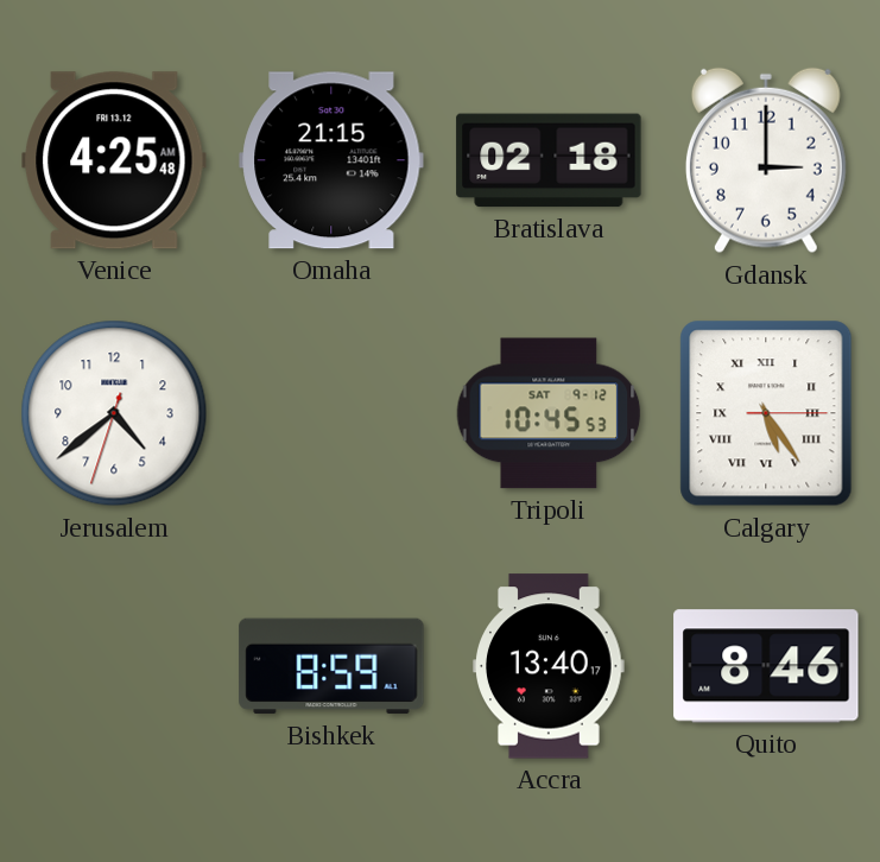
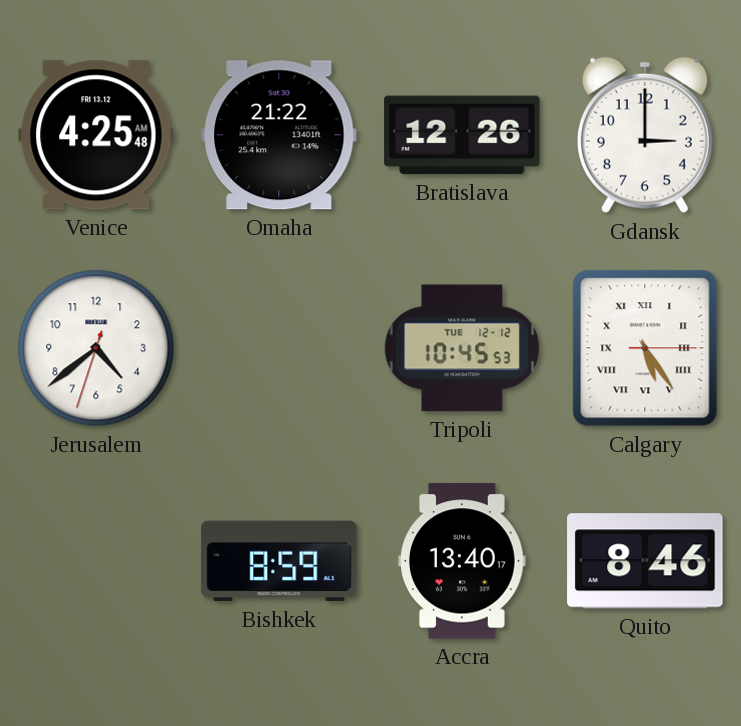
Omaha: 21:15 -> 21:22 (279, 135)
Bratislava: 02:18 -> 12:26 (462, 135)
Tripoli date: SAT 9-12 -> TUE 12-12 (462, 348)
